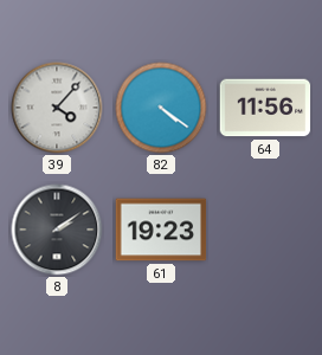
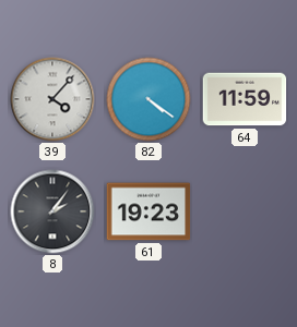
64: 11:56 -> 11:59 (245, 99)
8: 2:09 -> 2:06 (52, 211)
